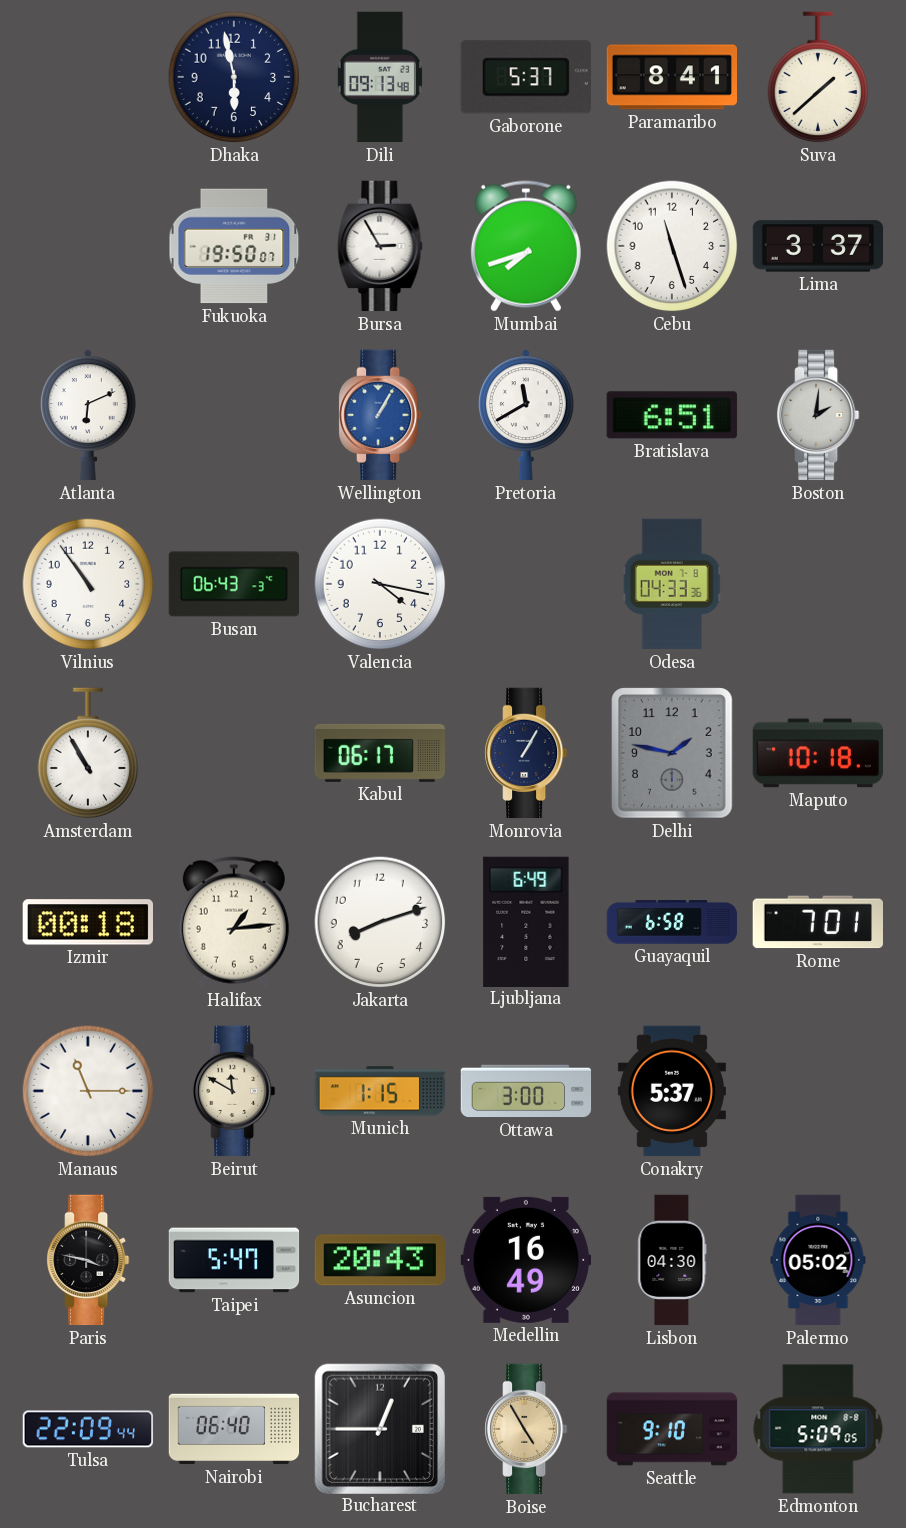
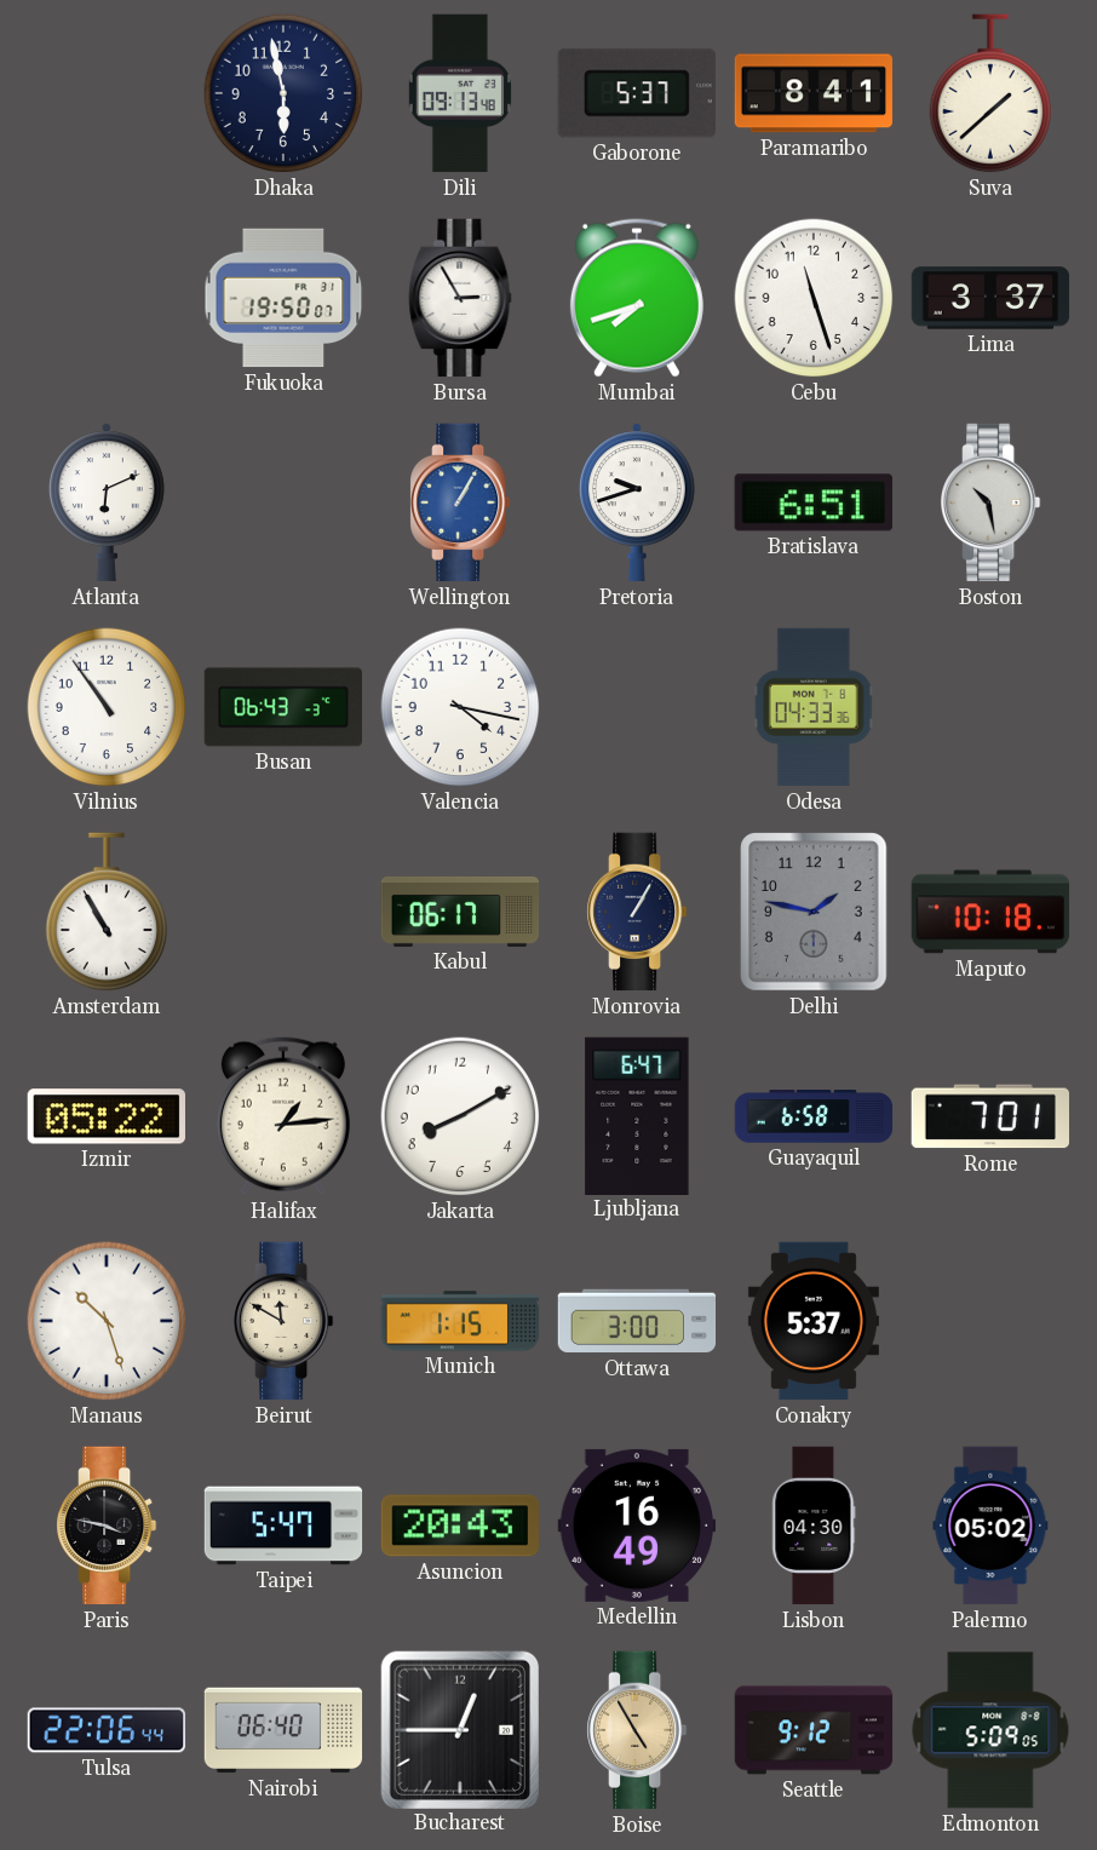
Pretoria: 11:40 -> 9:42 (637, 502)
Boston: 2:01 -> 10:28 (992, 502)
Izmir: 00:18 -> 05:22 (105, 1116)
Jakarta: 8:12 -> 8:10 (460, 1116)
Ljubljana: 6:49 -> 6:47 (637, 1115)
Manaus: 11:15 -> 10:27 (107, 1321)
Tulsa: 22:09 -> 22:06 (107, 1730)
Seattle: 9:10 -> 9:12 (814, 1730)
